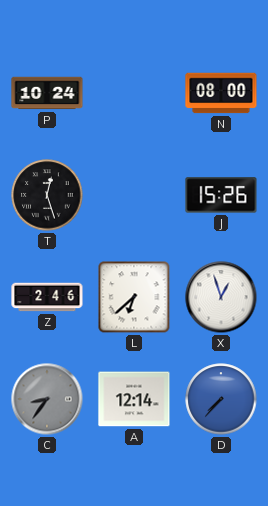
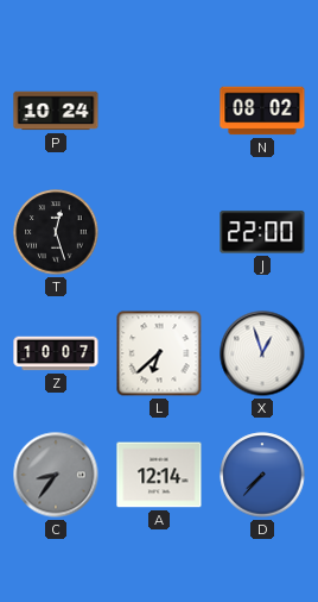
N: 08:00 -> 08:02 (262, 111)
J: 15:26 -> 22:00 (262, 232)
Z: 2:46 -> 10:07 (56, 353)
